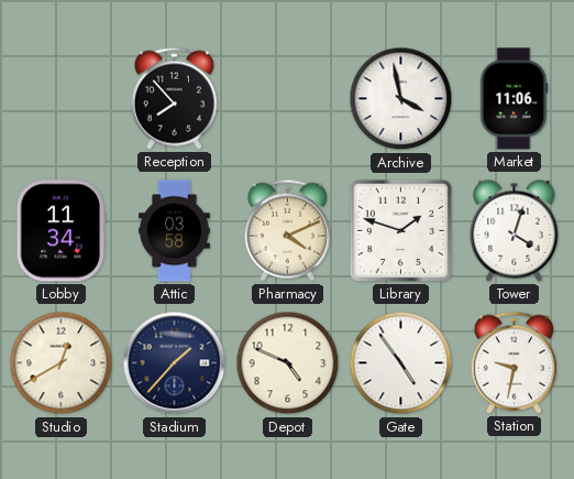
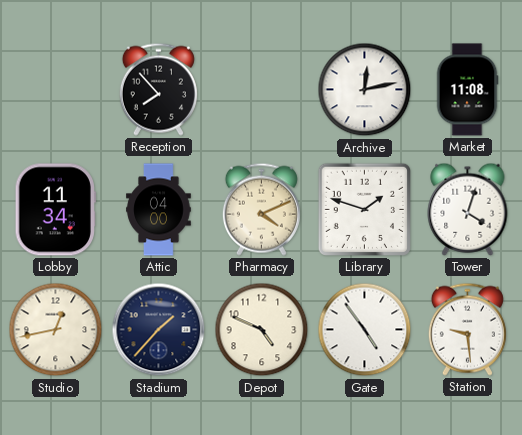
Archive: 3:58 -> 12:13 (365, 90)
Market: 11:06 -> 11:08 (467, 90)
Attic: 03:58 -> 04:00 (159, 210)
Studio: 12:40 -> 12:43 (56, 330)
Station: 9:32 -> 9:29 (467, 329)
